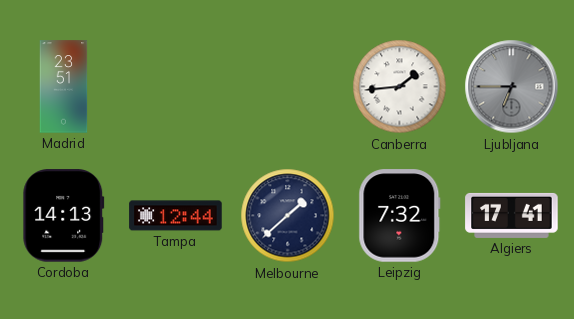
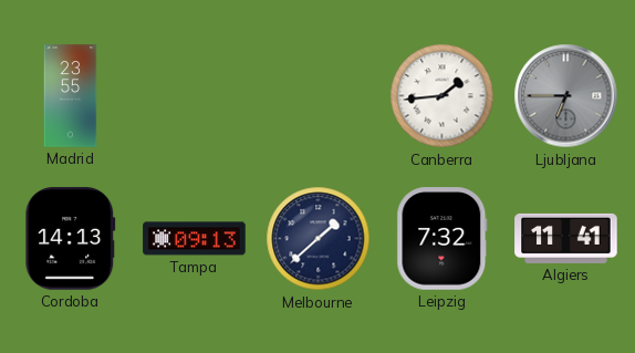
Madrid: 23:51 -> 23:55 (71, 96)
Tampa: 12:44 -> 09:13 (195, 239)
Algiers: 17:41 -> 11:41 (566, 238)
